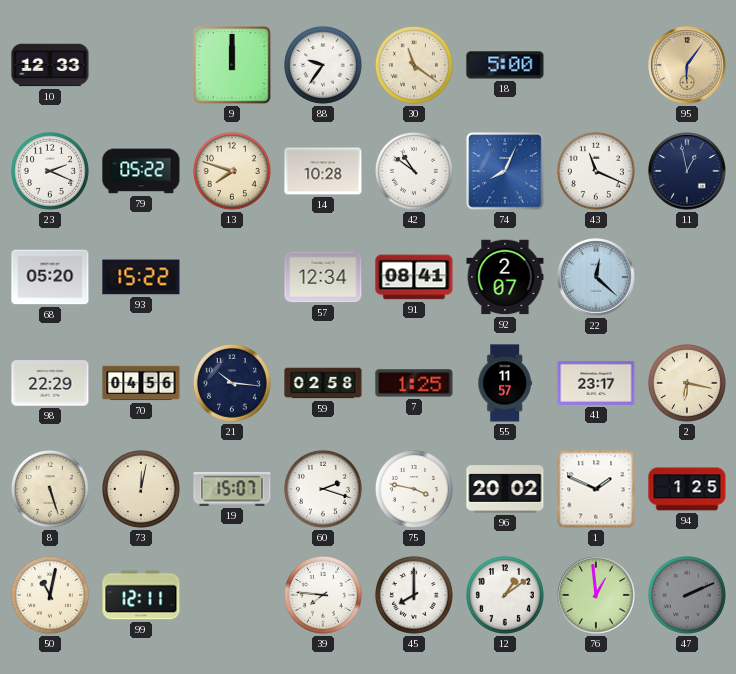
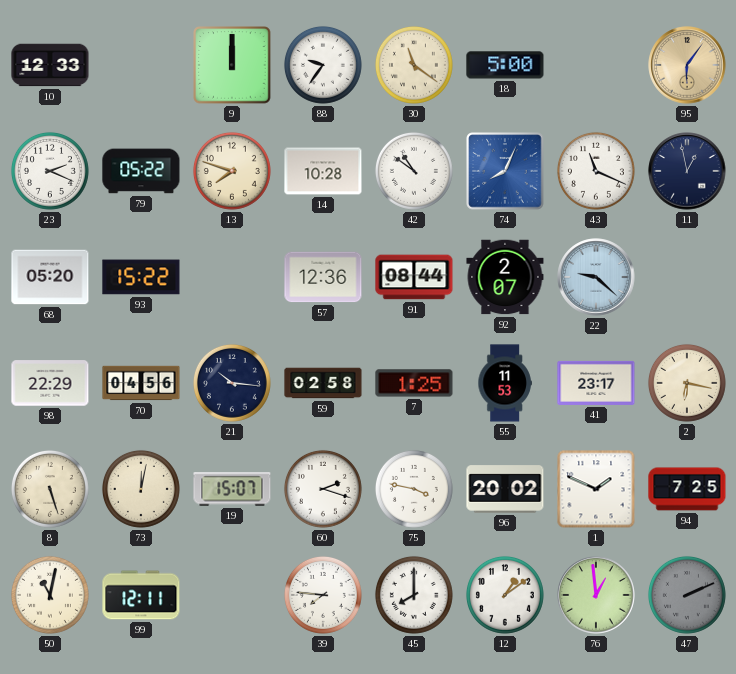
57: 12:34 -> 12:36 (323, 277)
91: 08:41 -> 08:44 (414, 277)
22: 12:22 -> 9:22 (596, 277)
55: 11:57 -> 11:53 (505, 383)
94: 1:25 -> 7:25 (687, 489)
